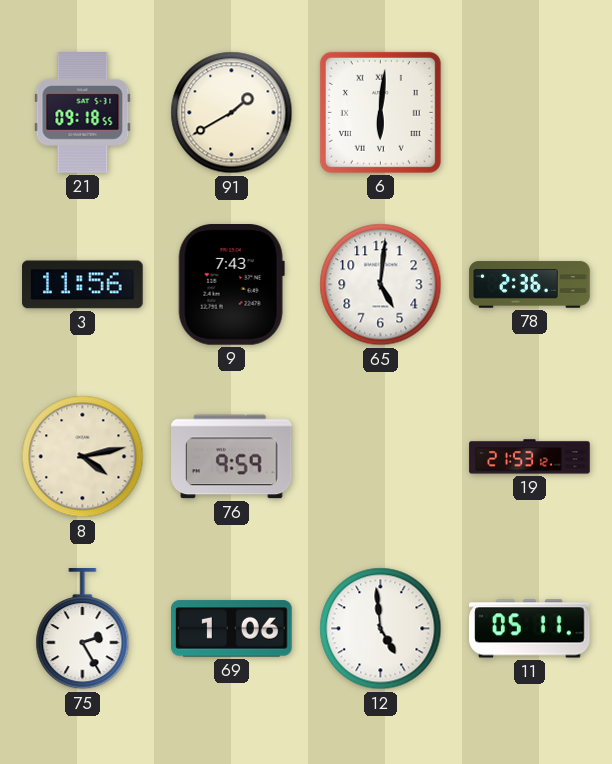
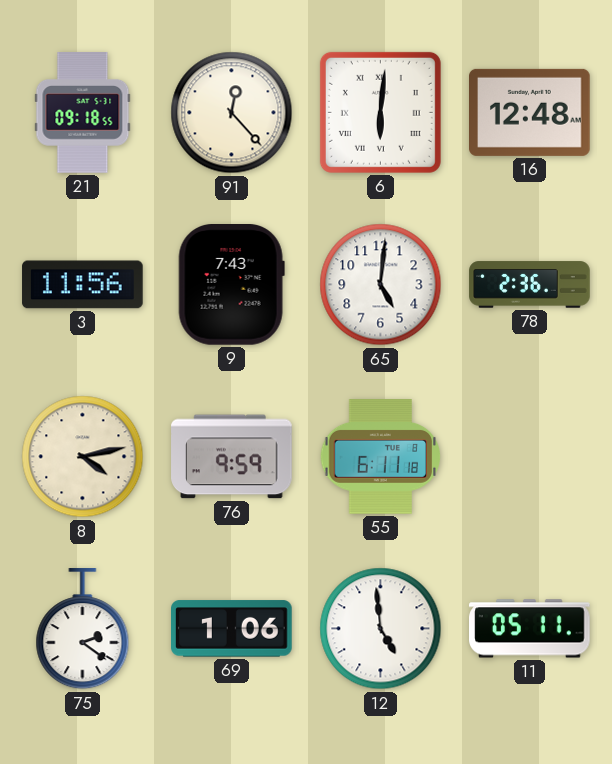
91: 1:40 -> 12:23 (232, 113)
16: none -> 12:48 (530, 112)
55: none -> 6:11 (381, 457)
19: 21:53 -> none (530, 457)
75: 2:25 -> 2:21 (83, 629)
